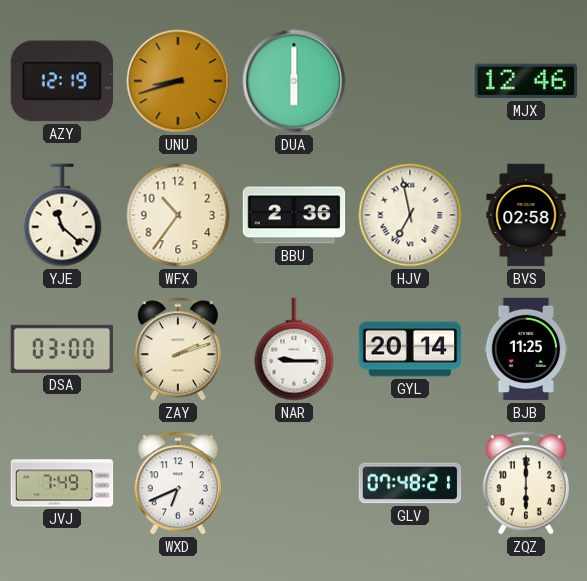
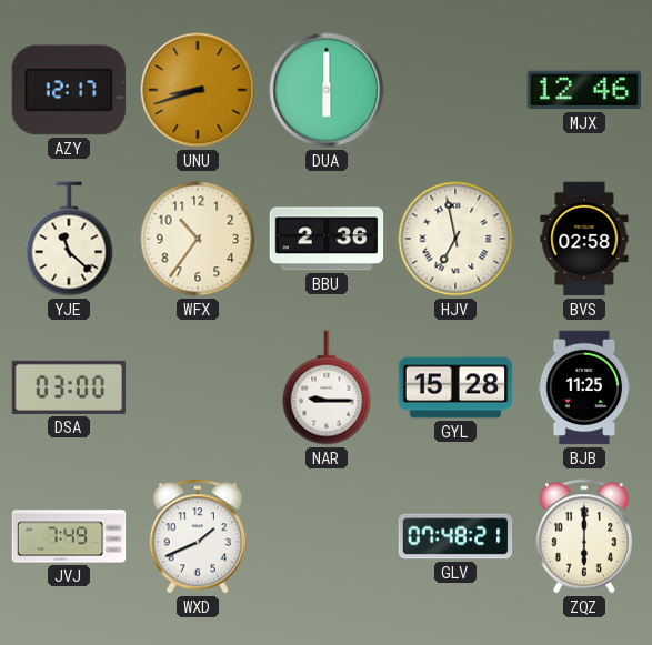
AZY: 12:19 -> 12:17 (69, 90)
ZAY: 2:12 -> none (178, 349)
GYL: 20:14 -> 15:28 (455, 387)
WXD: 6:41 -> 1:41 (198, 536)
